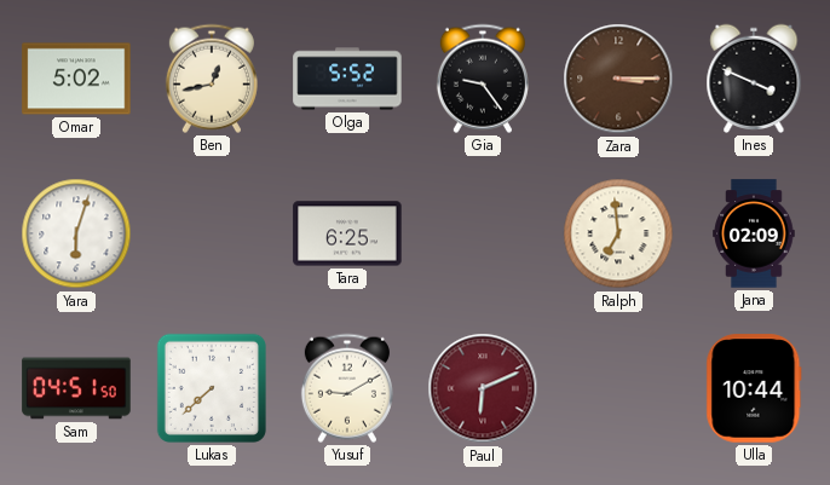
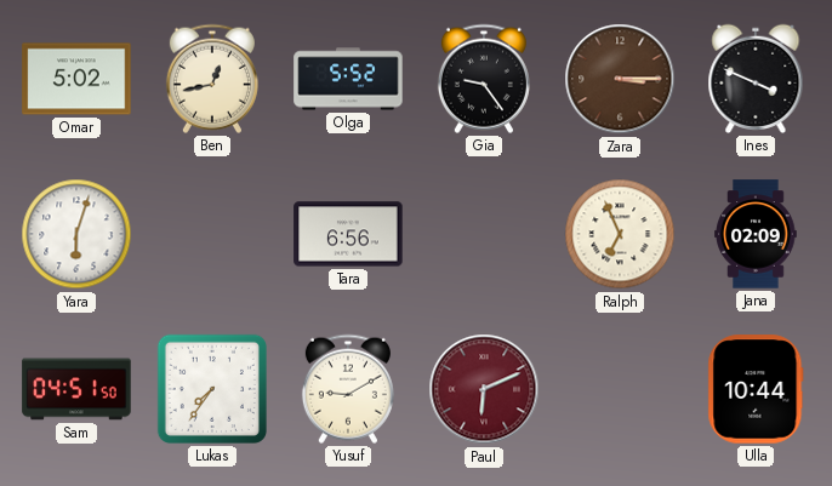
Tara: 6:25 -> 6:56 (348, 234)
Ralph: 6:59 -> 6:56 (620, 234)
Lukas: 7:38 -> 7:36 (212, 389)
